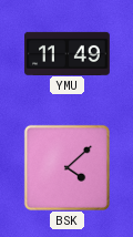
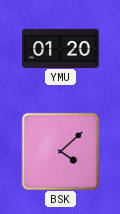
YMU: 11:49 -> 01:20 (61, 48)
